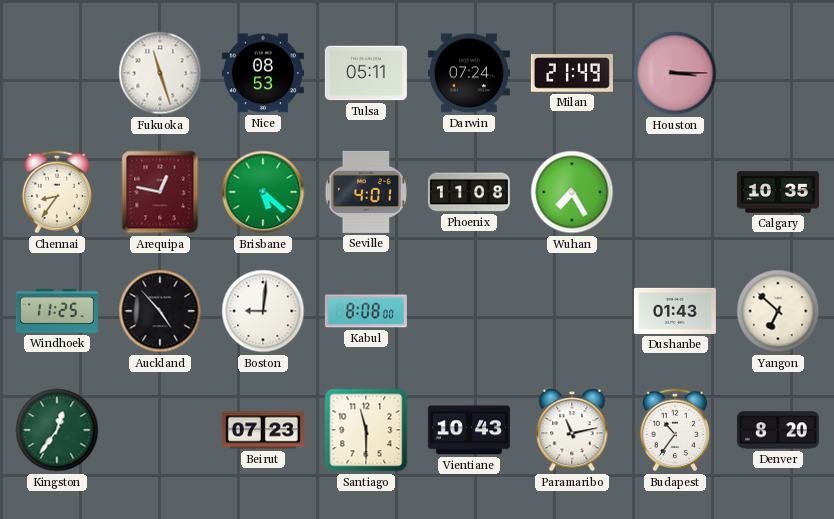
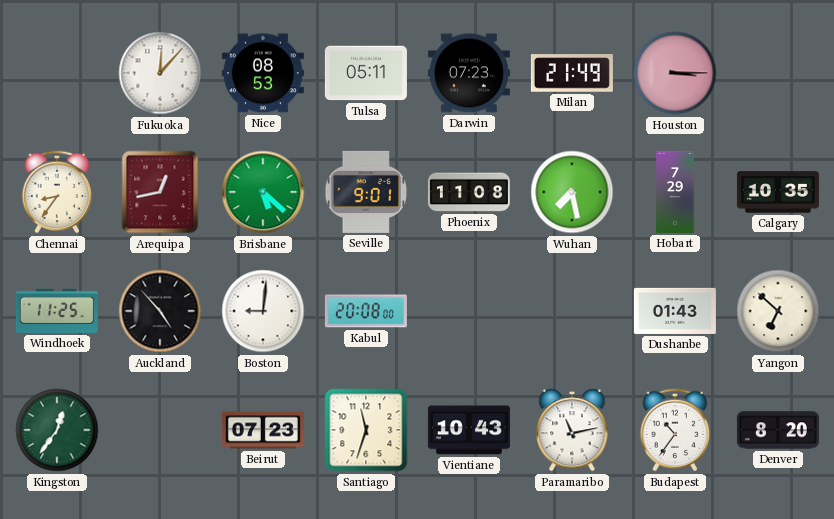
Fukuoka: 11:27 -> 12:07 (160, 73)
Darwin: 07:24 -> 07:23 (469, 73)
Arequipa: 12:47 -> 12:43 (160, 192)
Seville: 4:01 -> 9:01 (366, 192)
Wuhan: 7:25 -> 7:28 (572, 192)
Hobart: none -> 7:29 (675, 192)
Kabul: 8:08 -> 20:08 (366, 311)
Santiago: 11:30 -> 11:33 (366, 430)
